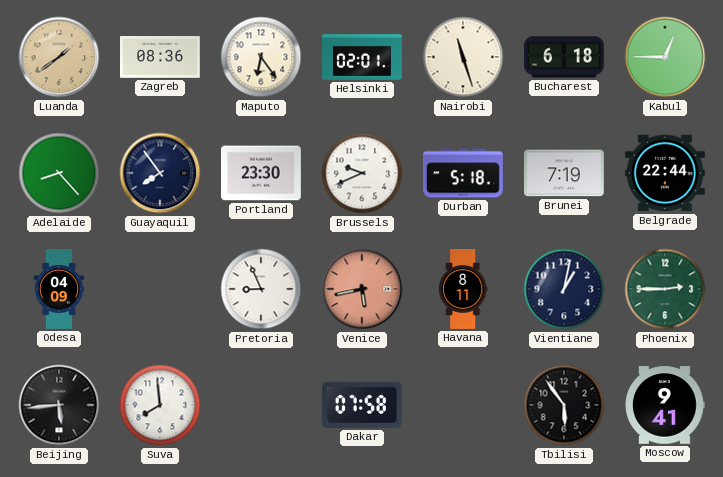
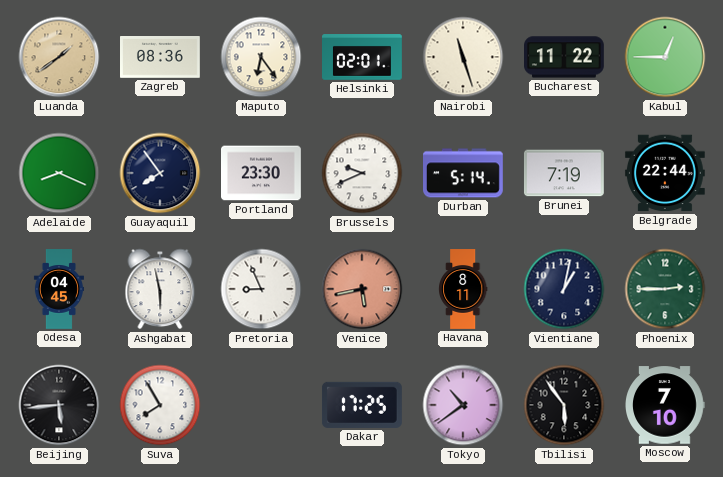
Bucharest: 6:18 -> 11:22 (565, 57)
Adelaide: 8:23 -> 8:19 (59, 173)
Durban: 5:18 -> 5:14 (464, 173)
Odesa: 04:09 -> 04:45 (59, 289)
Ashgabat: none -> 5:58 (160, 289)
Suva: 7:59 -> 7:55 (160, 405)
Dakar: 07:58 -> 17:25 (362, 405)
Tokyo: none -> 10:39 (463, 405)
Moscow: 9:41 -> 7:10 (665, 405)
